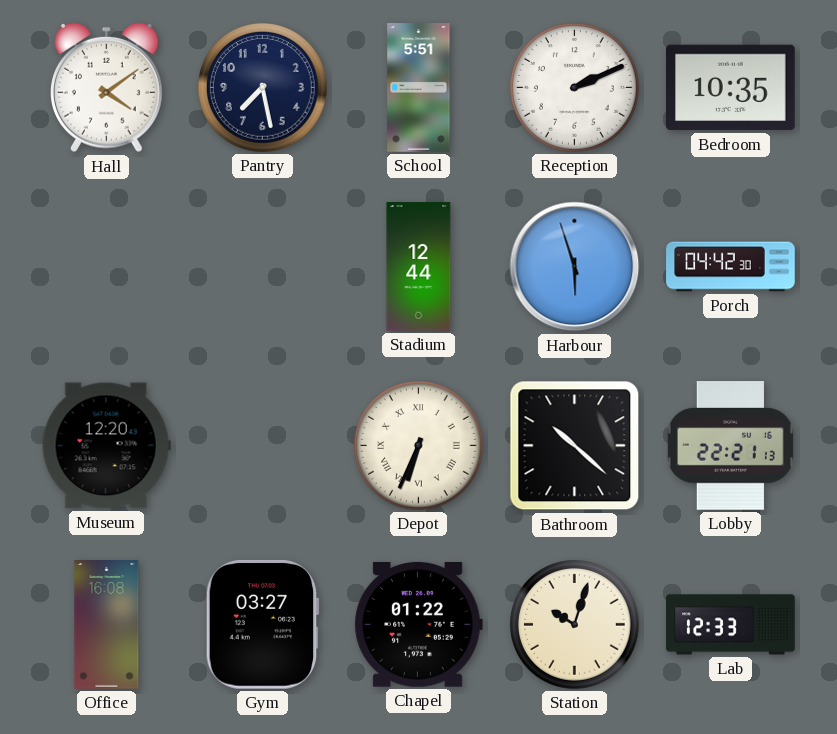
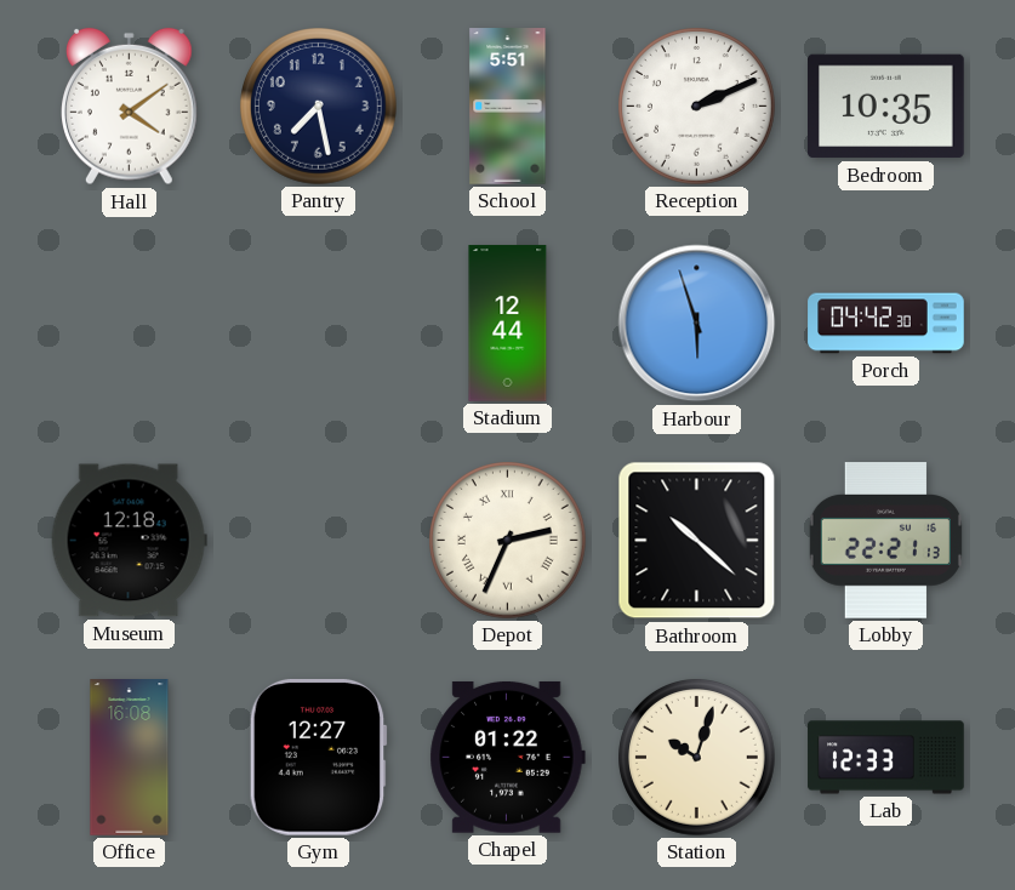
Museum: 12:20 -> 12:18 (129, 541)
Depot: 6:34 -> 2:34 (508, 541)
Gym: 03:27 -> 12:27 (318, 757)
